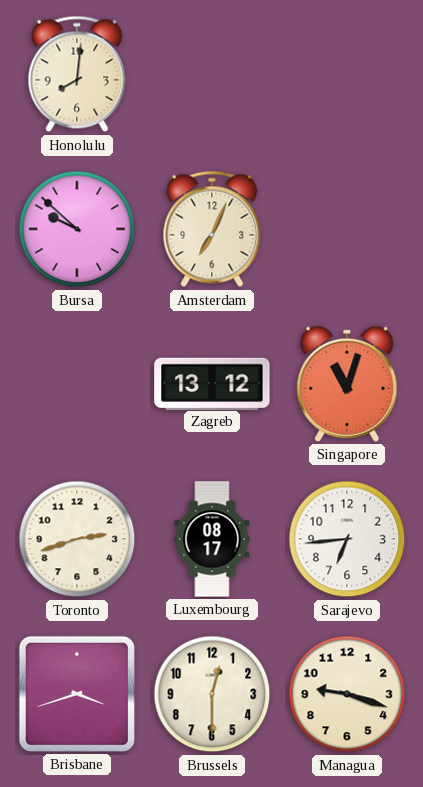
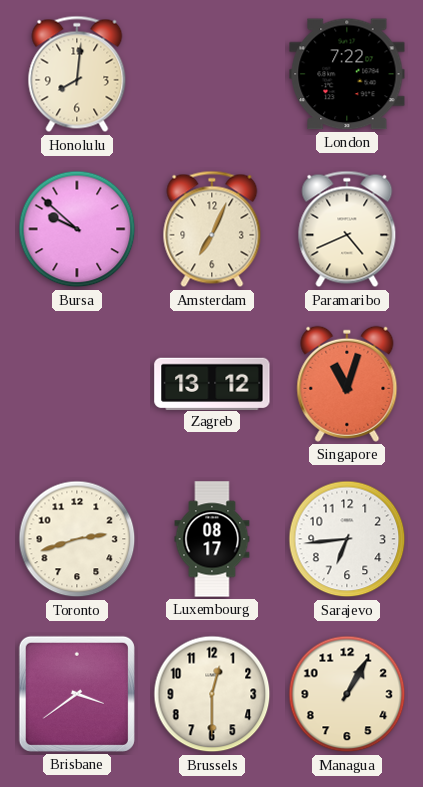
London: none -> 7:22 (347, 74)
Paramaribo: none -> 4:41 (347, 229)
Brisbane: 3:42 -> 3:39 (77, 694)
Managua: 9:18 -> 1:05 (347, 694)
